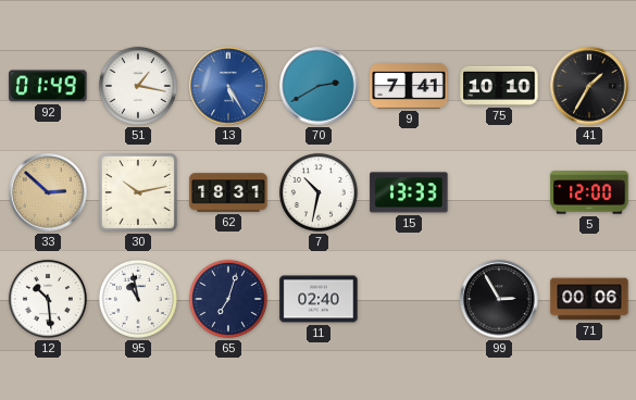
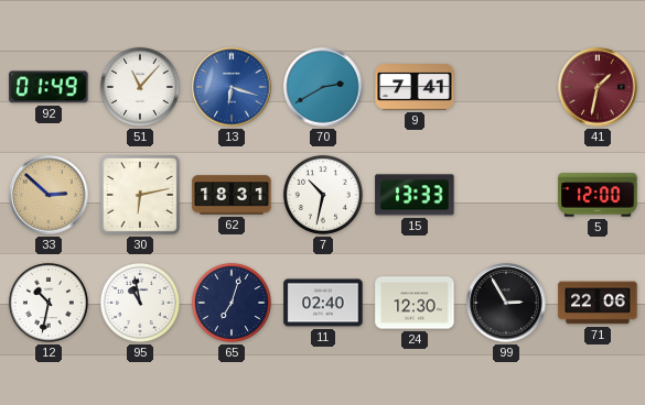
51: 1:17 -> 11:07 (140, 87)
13: 5:25 -> 6:18 (232, 87)
75: 10:10 -> none (499, 86)
41: 1:35 -> 1:32 (598, 87)
41 dial: black -> burgundy (598, 87)
30: 10:13 -> 6:13 (140, 195)
12: 10:29 -> 10:32 (49, 303)
24: none -> 12:30 (415, 303)
71: 00:06 -> 22:06 (598, 303)
